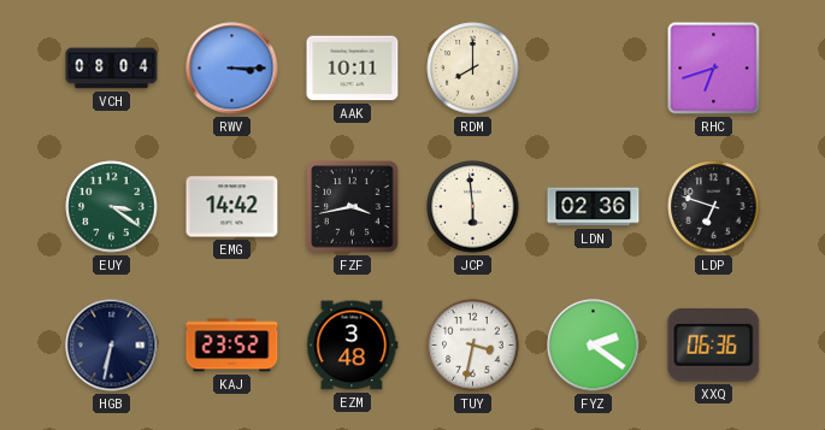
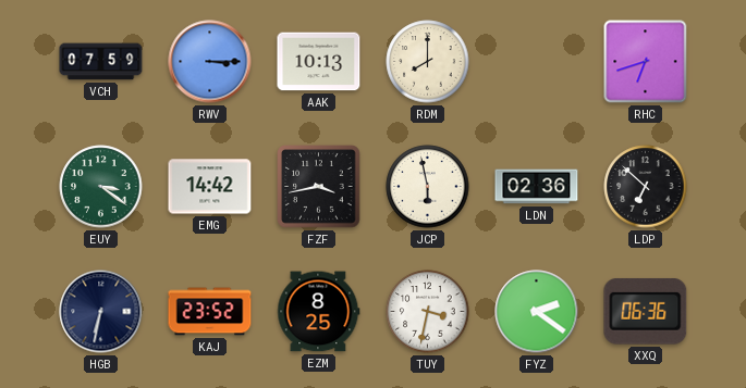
VCH: 08:04 -> 07:59 (101, 62)
AAK: 10:11 -> 10:13 (319, 62)
JCP: 5:59 -> 5:58 (428, 187)
LDP: 6:48 -> 6:52 (646, 187)
EZM: 3:48 -> 8:25 (319, 312)
